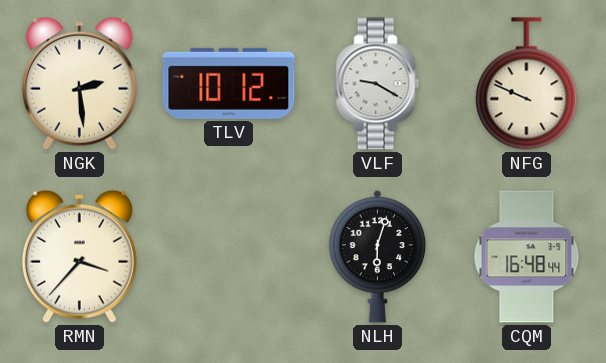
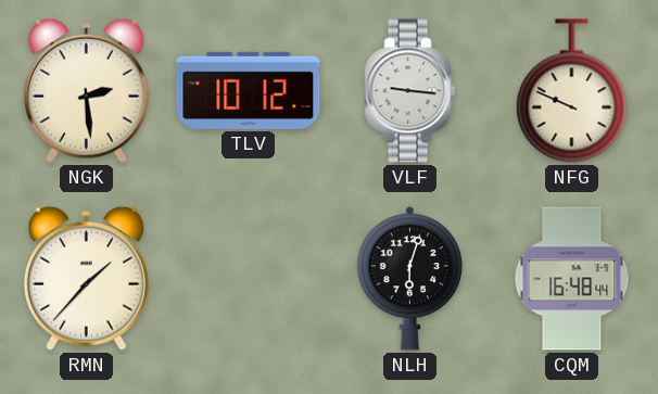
VLF: 9:20 -> 9:16 (410, 91)
RMN: 3:37 -> 1:37 (86, 278)
